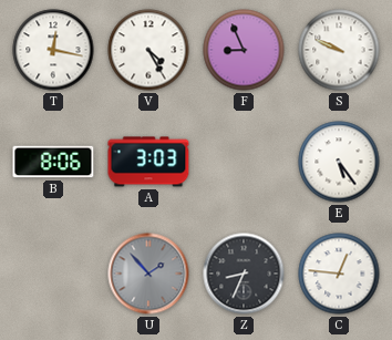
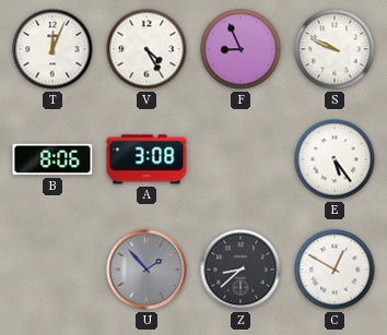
T: 12:17 -> 12:04 (52, 49)
A: 3:03 -> 3:08 (146, 159)
Z: 8:34 -> 8:38 (241, 270)
C: 12:46 -> 12:50 (335, 270)
